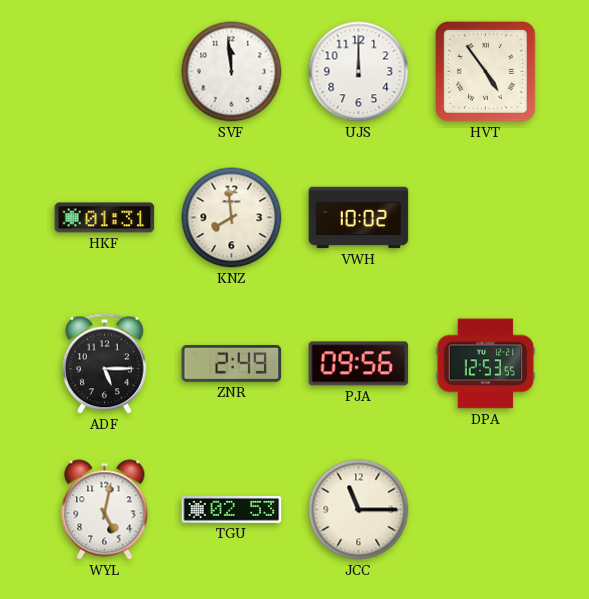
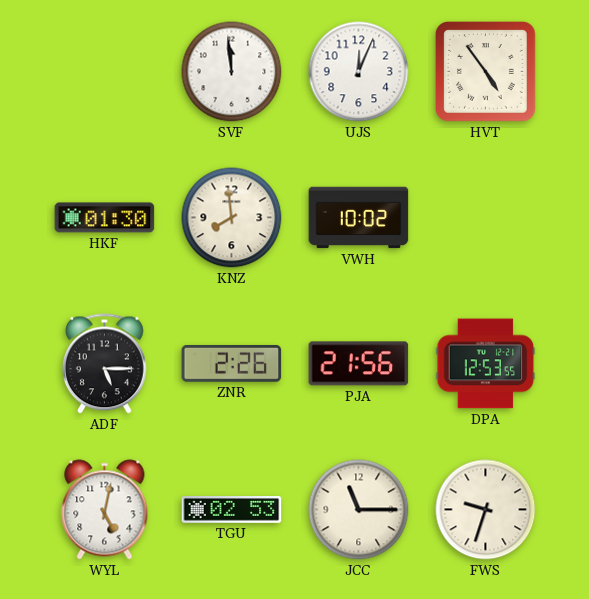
UJS: 12:00 -> 12:04 (359, 72)
HKF: 01:31 -> 01:30 (105, 218)
ZNR: 2:49 -> 2:26 (232, 363)
PJA: 09:56 -> 21:56 (359, 364)
FWS: none -> 9:33 (486, 510)
